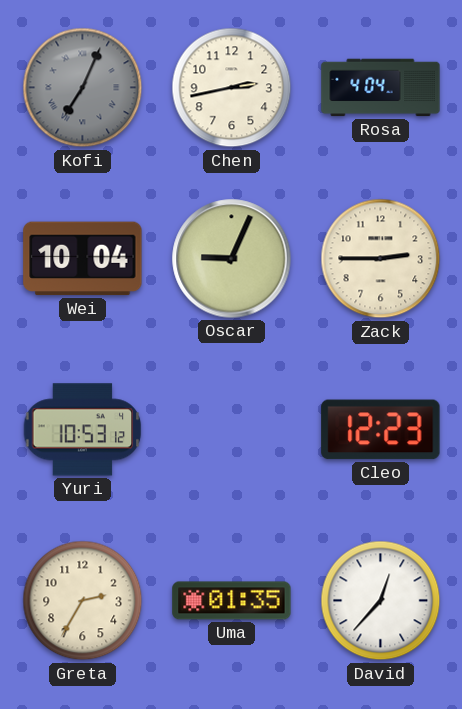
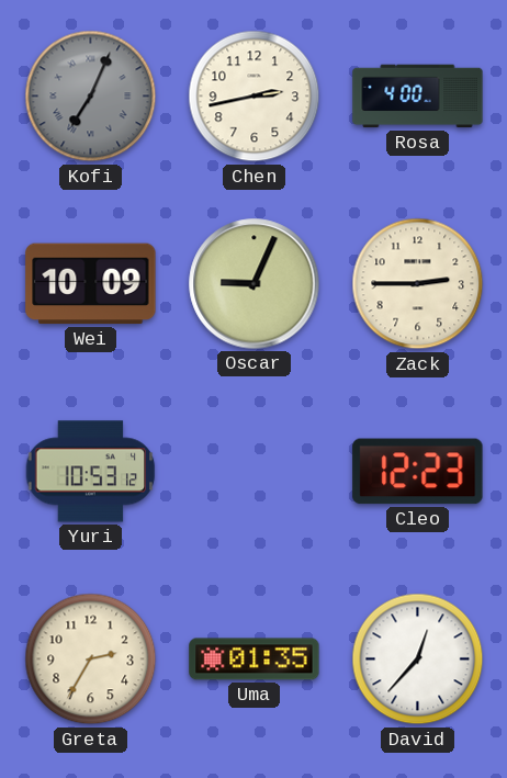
Rosa: 4:04 -> 4:00 (418, 97)
Wei: 10:04 -> 10:09 (91, 284)
